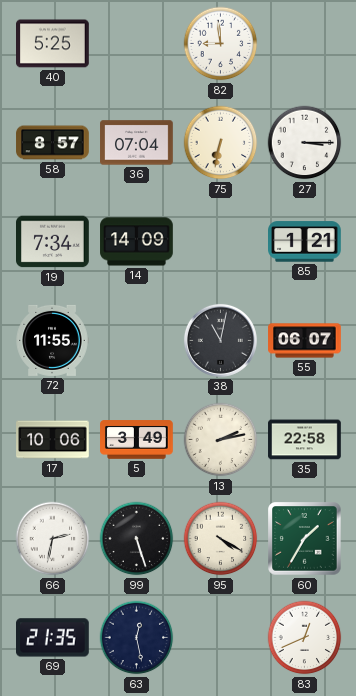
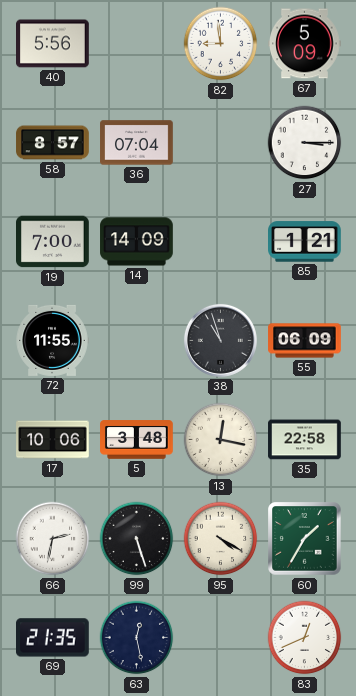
40: 5:25 -> 5:56 (53, 44)
67: none -> 5:09 (305, 44)
75: 6:32 -> none (221, 143)
19: 7:34 -> 7:00 (53, 242)
38: 11:02 -> 10:57 (220, 340)
55: 06:07 -> 06:09 (305, 341)
5: 3:49 -> 3:48 (137, 440)
13: 2:13 -> 12:17 (221, 440)
